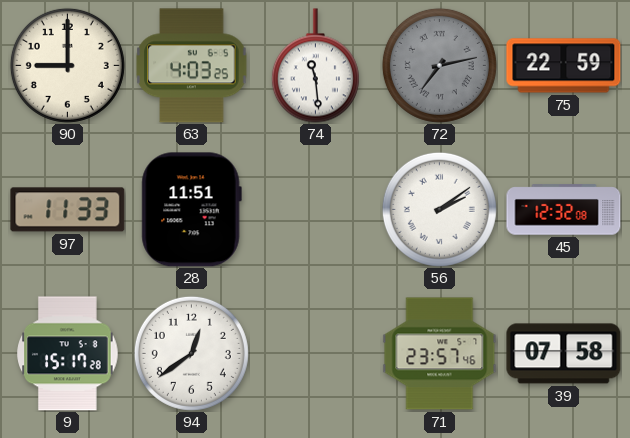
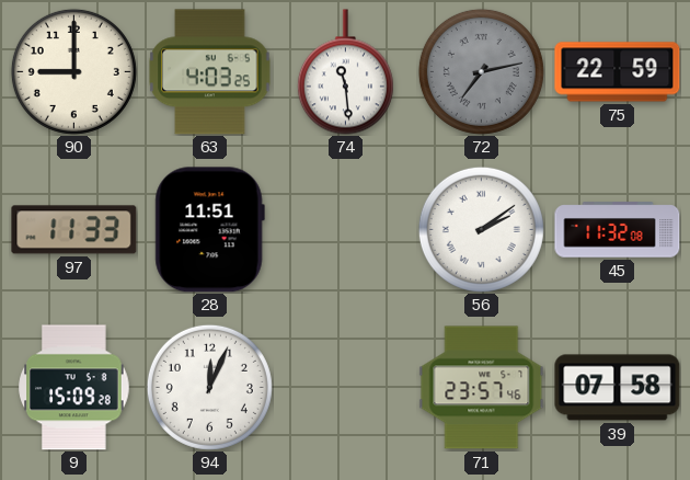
45: 12:32 -> 11:32 (618, 230)
9: 15:17 -> 15:09 (74, 388)
94: 12:39 -> 12:04 (209, 387)
